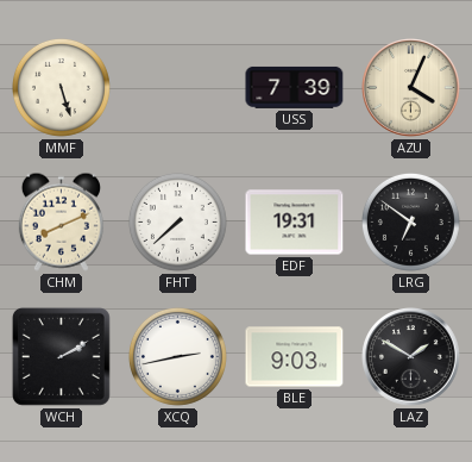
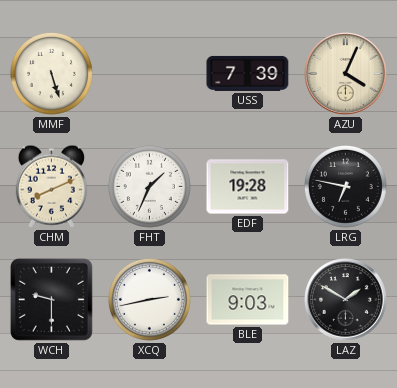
FHT: 7:38 -> 1:34 (149, 186)
EDF: 19:31 -> 19:28 (248, 187)
LRG: 6:51 -> 6:47 (345, 186)
WCH: 2:10 -> 9:30 (51, 299)
